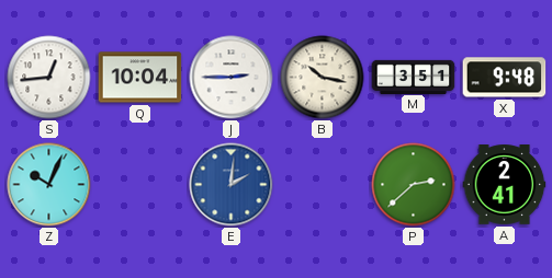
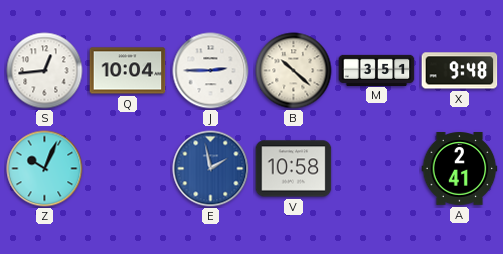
B: 10:17 -> 10:22 (294, 71)
E: 2:01 -> 1:58 (211, 169)
V: none -> 10:58 (294, 169)
P: 2:38 -> none (414, 185)
